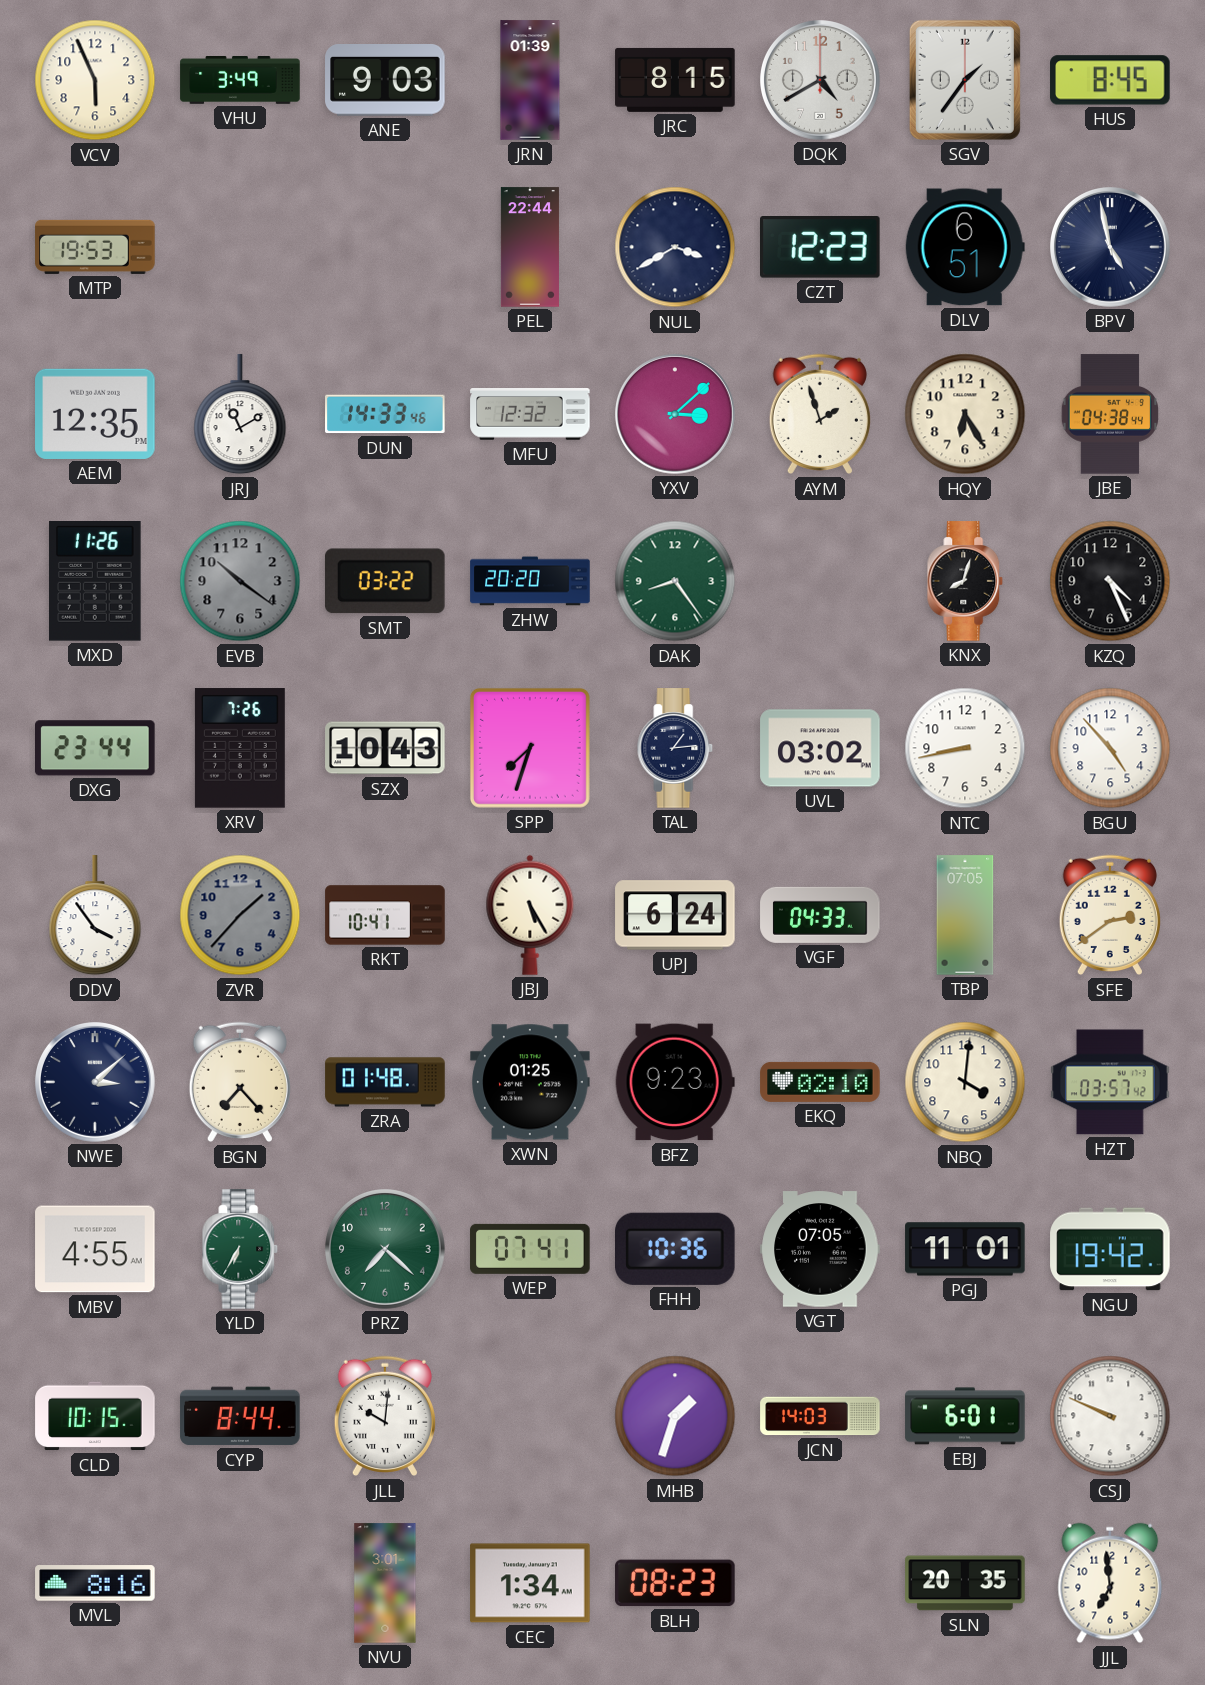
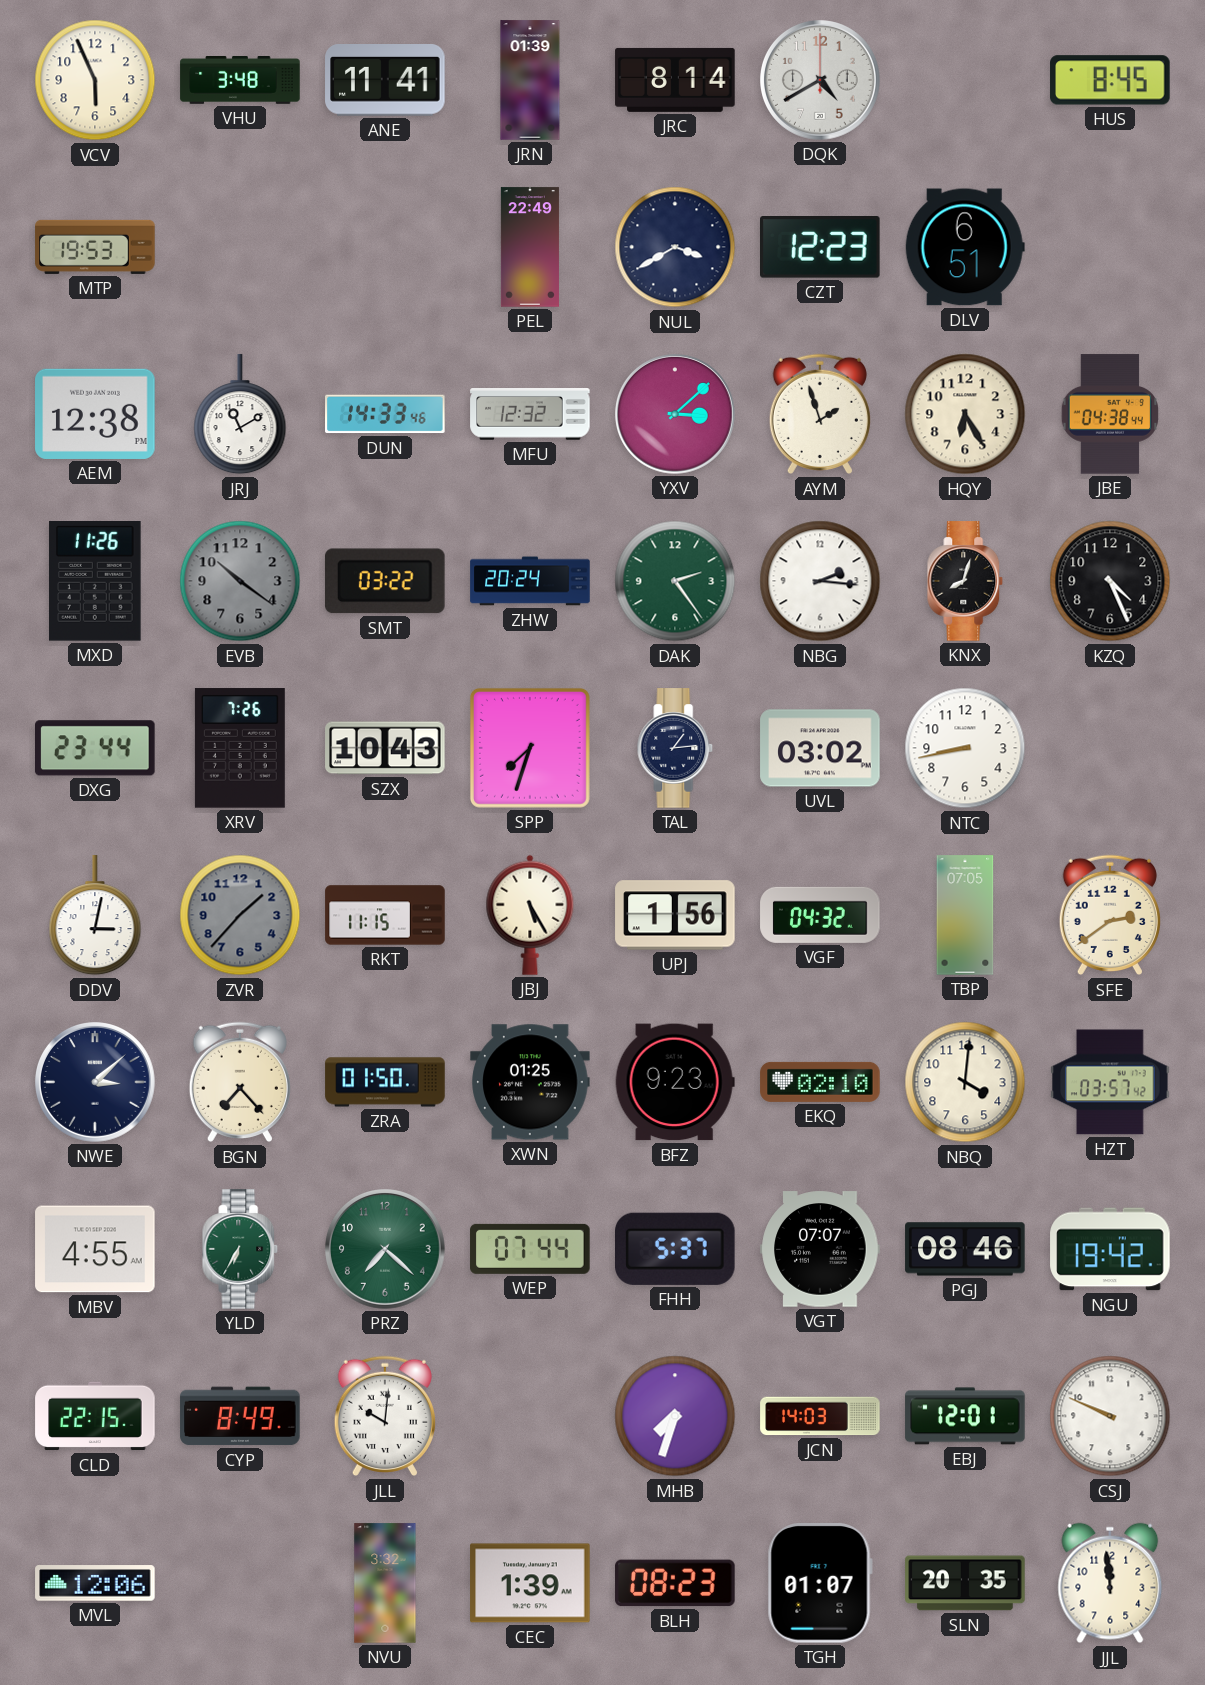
VHU: 3:49 -> 3:48 (240, 81)
ANE: 9:03 -> 11:41 (385, 81)
JRC: 8:15 -> 8:14 (675, 80)
SGV: 1:36 -> none (965, 80)
PEL: 22:44 -> 22:49 (530, 247)
BPV: 4:58 -> none (1111, 248)
AEM: 12:35 -> 12:38 (95, 414)
ZHW: 20:20 -> 20:24 (530, 581)
DAK: 8:24 -> 2:24 (675, 581)
NBG: none -> 2:16 (820, 581)
BGU: 4:53 -> none (1110, 748)
DDV: 3:54 -> 3:02 (95, 916)
RKT: 10:41 -> 11:15 (385, 915)
UPJ: 6:24 -> 1:56 (675, 915)
VGF: 04:33 -> 04:32 (820, 915)
ZRA: 01:48 -> 01:50 (385, 1082)
WEP: 07:41 -> 07:44 (530, 1249)
FHH: 10:36 -> 5:37 (676, 1249)
VGT: 07:05 -> 07:07 (820, 1249)
PGJ: 11:01 -> 08:46 (965, 1249)
CLD: 10:15 -> 22:15 (95, 1416)
CYP: 8:44 -> 8:49 (240, 1416)
MHB: 1:33 -> 7:33 (675, 1416)
EBJ: 6:01 -> 12:01 (965, 1416)
MVL: 8:16 -> 12:06 (95, 1583)
NVU: 3:01 -> 3:32 (385, 1583)
CEC: 1:34 -> 1:39 (530, 1583)
TGH: none -> 01:07 (820, 1583)
JJL: 6:59 -> 11:59 (1110, 1583)
